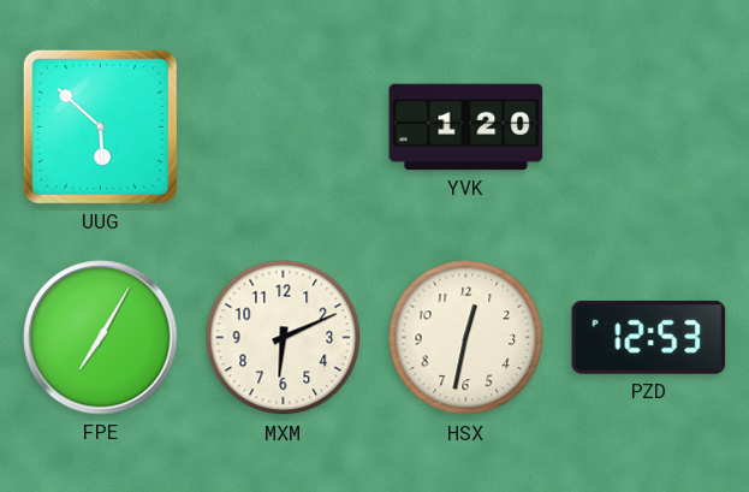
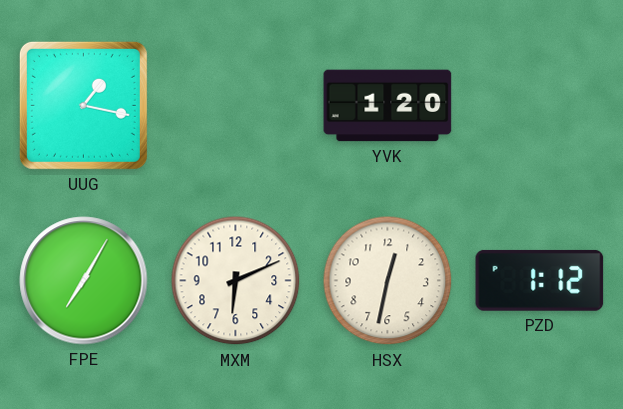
UUG: 5:52 -> 1:17 (83, 105)
PZD: 12:53 -> 1:12 (540, 280)
